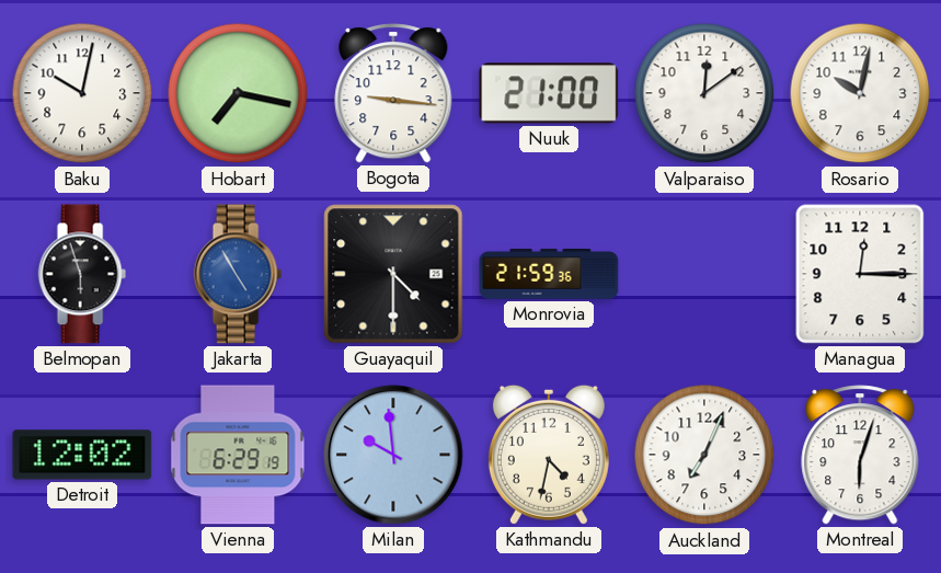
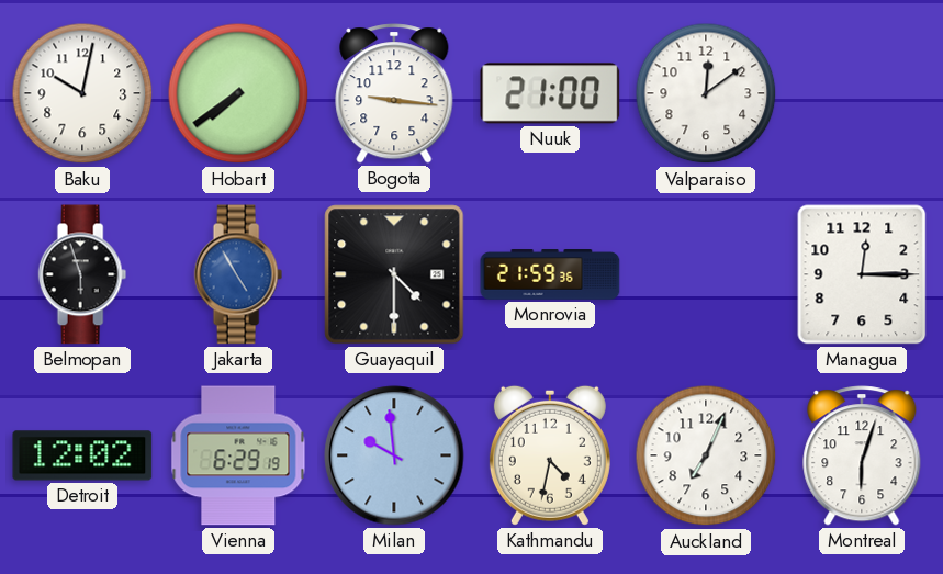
Hobart: 7:17 -> 7:39 (238, 93)
Rosario: 10:02 -> none (860, 93)
